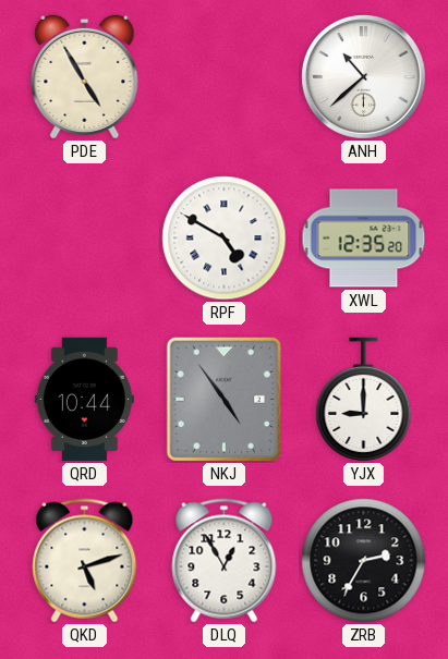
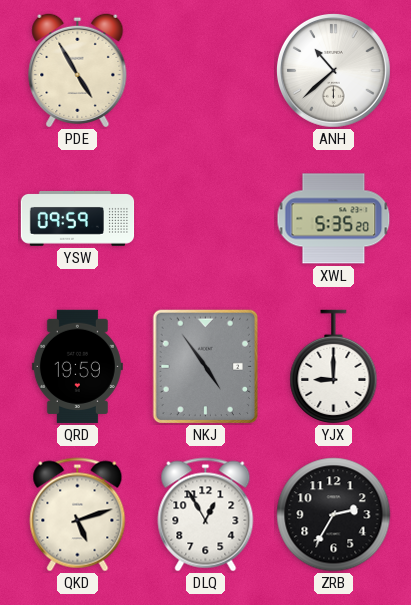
YSW: none -> 09:59 (78, 219)
RPF: 4:50 -> none (225, 239)
XWL: 12:35 -> 5:35 (334, 219)
QRD: 10:44 -> 19:59 (77, 366)
